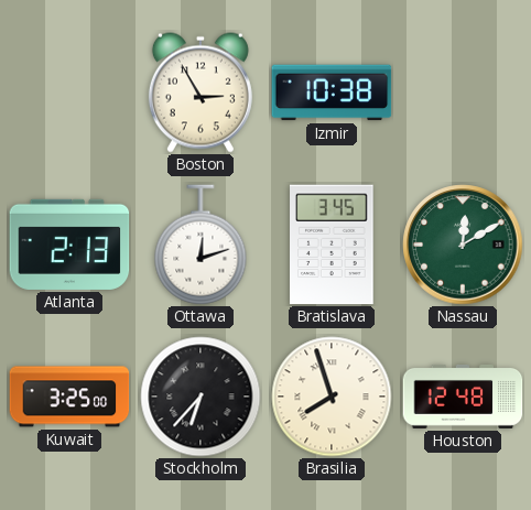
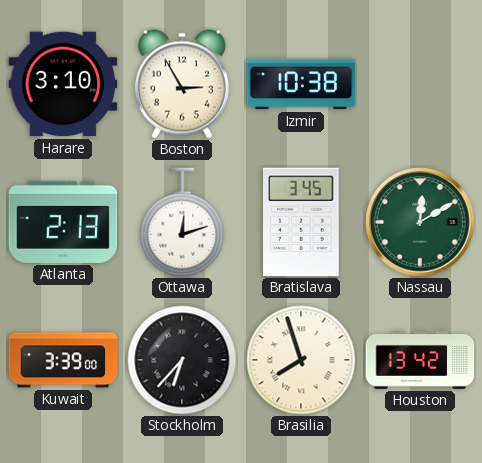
Harare: none -> 3:10 (63, 84)
Kuwait: 3:25 -> 3:39 (63, 360)
Houston: 12:48 -> 13:42 (420, 360)
